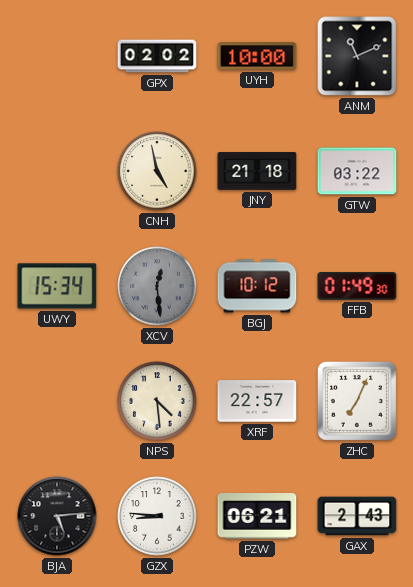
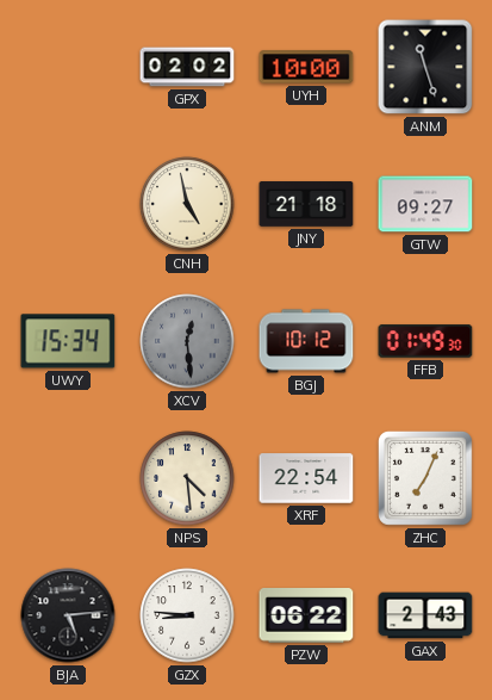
ANM: 11:11 -> 11:27 (425, 67)
GTW: 03:22 -> 09:27 (425, 204)
XRF: 22:57 -> 22:54 (306, 478)
PZW: 06:21 -> 06:22 (306, 617)
